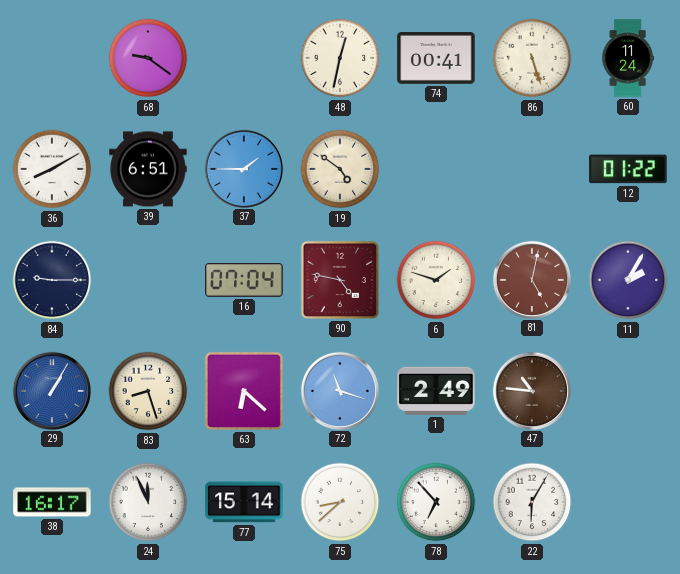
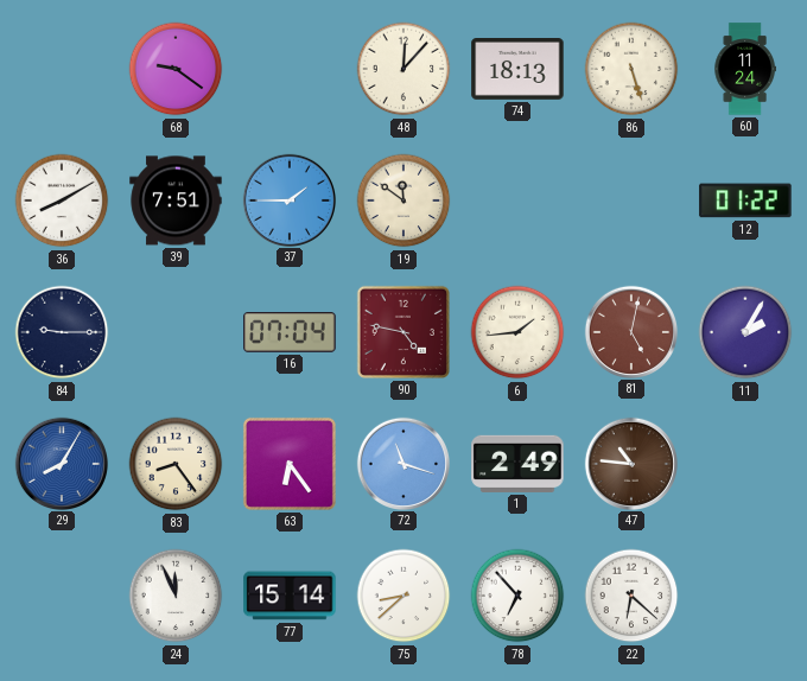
48: 12:32 -> 12:07 (403, 69)
74: 00:41 -> 18:13 (517, 70)
39: 6:51 -> 7:51 (176, 201)
19: 4:51 -> 11:51 (403, 201)
6: 1:48 -> 1:44 (517, 332)
29: 1:05 -> 8:05 (61, 463)
83: 8:27 -> 8:24 (176, 464)
63: 6:22 -> 6:24 (290, 464)
38: 16:17 -> none (52, 502)
22: 6:05 -> 6:22 (631, 596)
